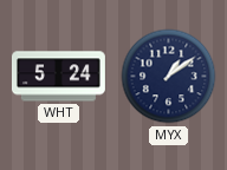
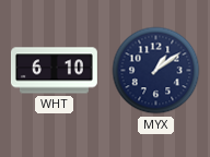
WHT: 5:24 -> 6:10 (54, 71)
